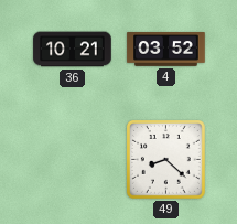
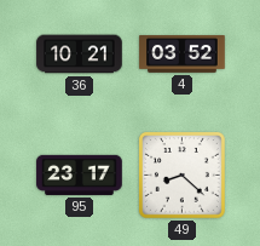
95: none -> 23:17 (80, 175)
